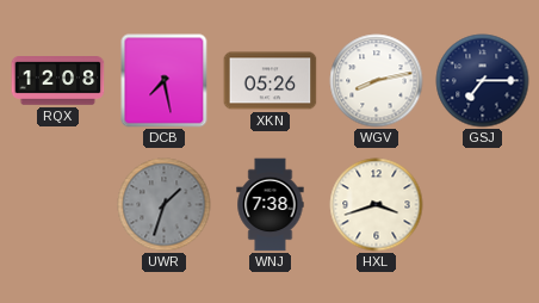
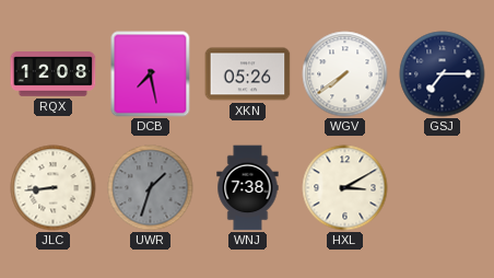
WGV: 8:13 -> 7:39 (345, 74)
JLC: none -> 8:44 (54, 188)
HXL: 3:42 -> 3:10 (345, 188)
